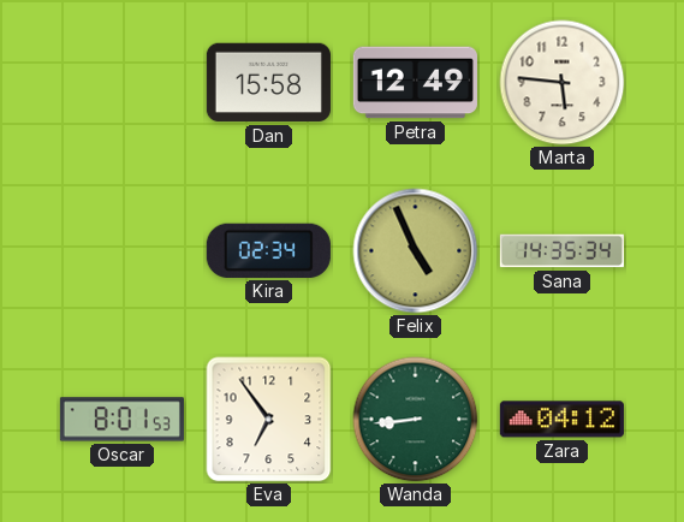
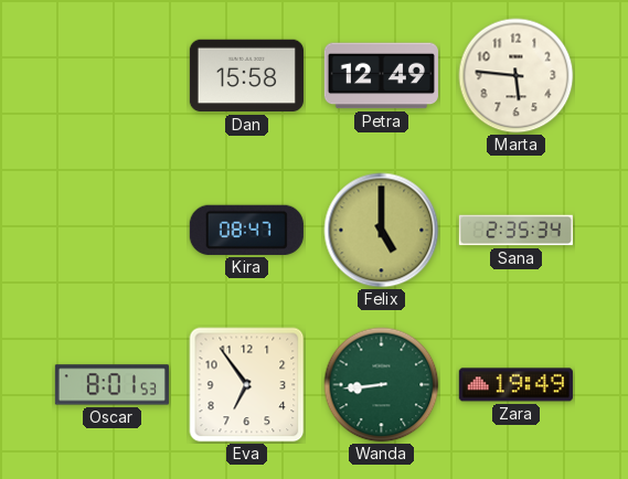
Kira: 02:34 -> 08:47 (246, 230)
Felix: 4:56 -> 5:00 (382, 231)
Sana: 14:35 -> 2:35 (515, 231)
Zara: 04:12 -> 19:49 (515, 385)
